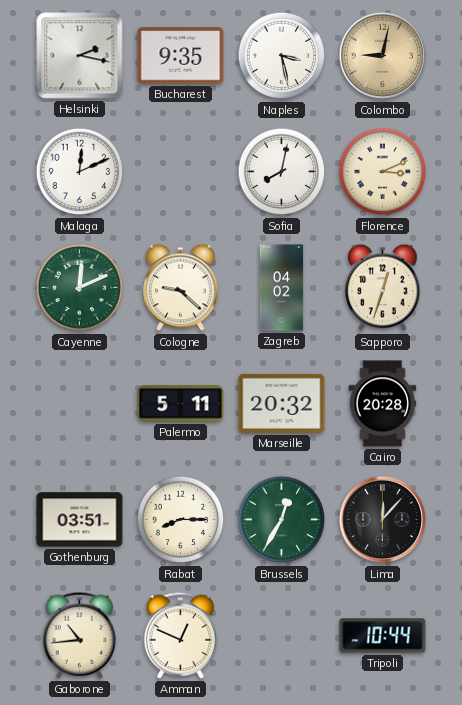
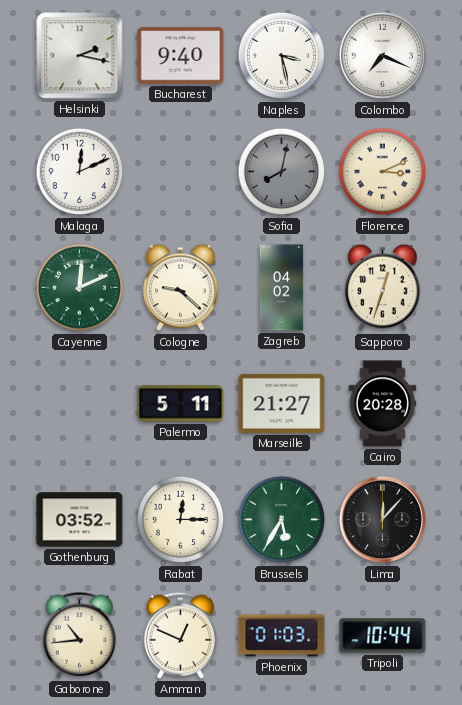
Bucharest: 9:35 -> 9:40 (181, 56)
Colombo: 9:02 -> 7:19 (383, 56)
Colombo dial: champagne -> white (383, 56)
Sofia dial: white -> grey (282, 172)
Marseille: 20:32 -> 21:27 (282, 403)
Gothenburg: 03:51 -> 03:52 (80, 520)
Rabat: 8:15 -> 12:15 (181, 520)
Brussels: 12:35 -> 5:35 (282, 520)
Phoenix: none -> 01:03 (282, 636)
